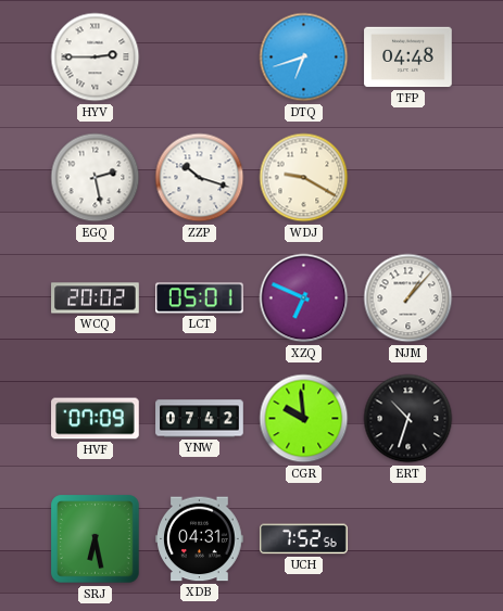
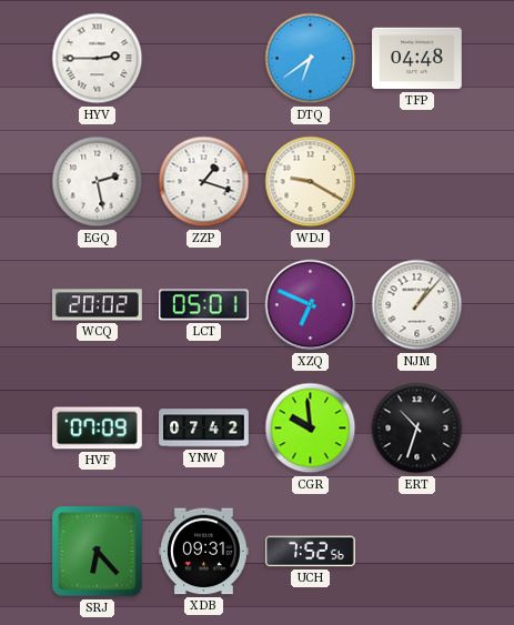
DTQ: 6:42 -> 6:39 (311, 59)
ZZP: 10:18 -> 1:18 (204, 182)
SRJ: 6:28 -> 6:23 (98, 552)
XDB: 04:31 -> 09:31 (204, 552)
